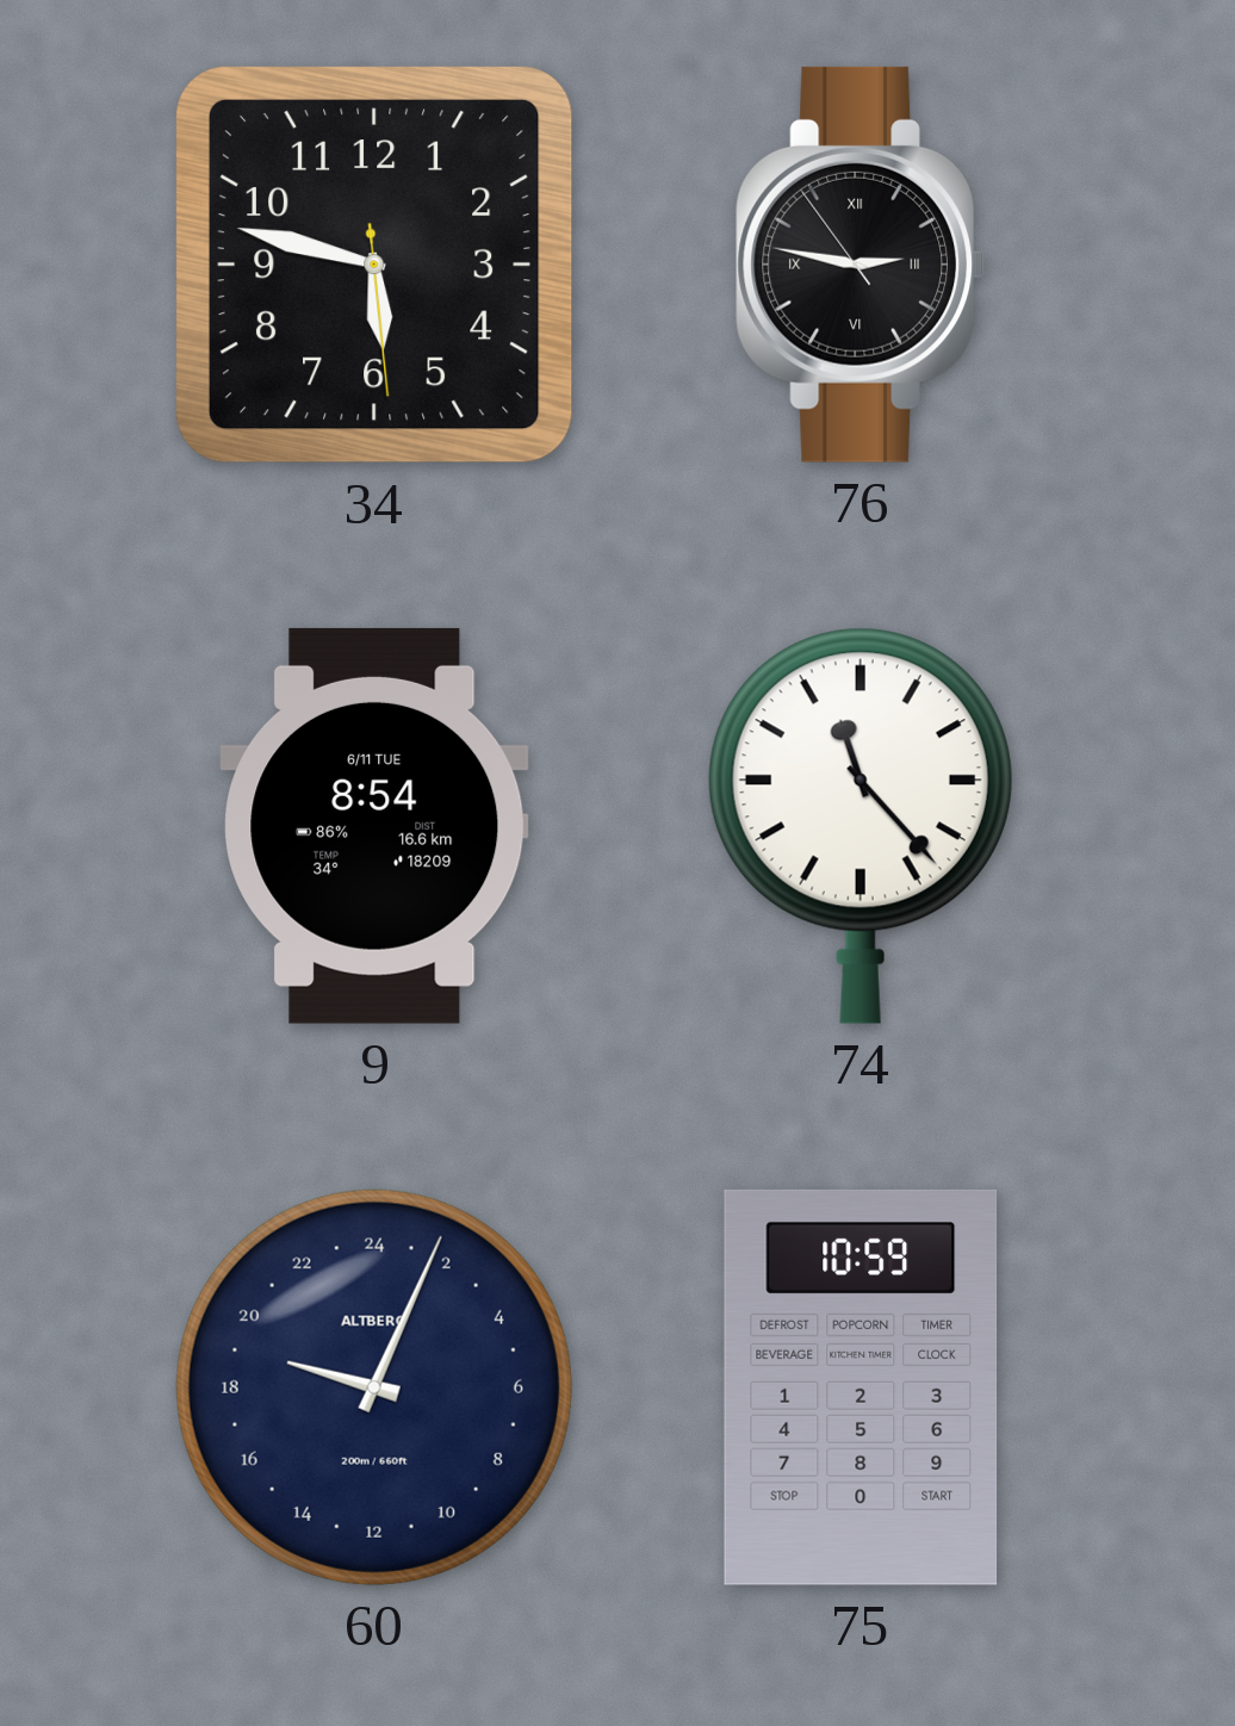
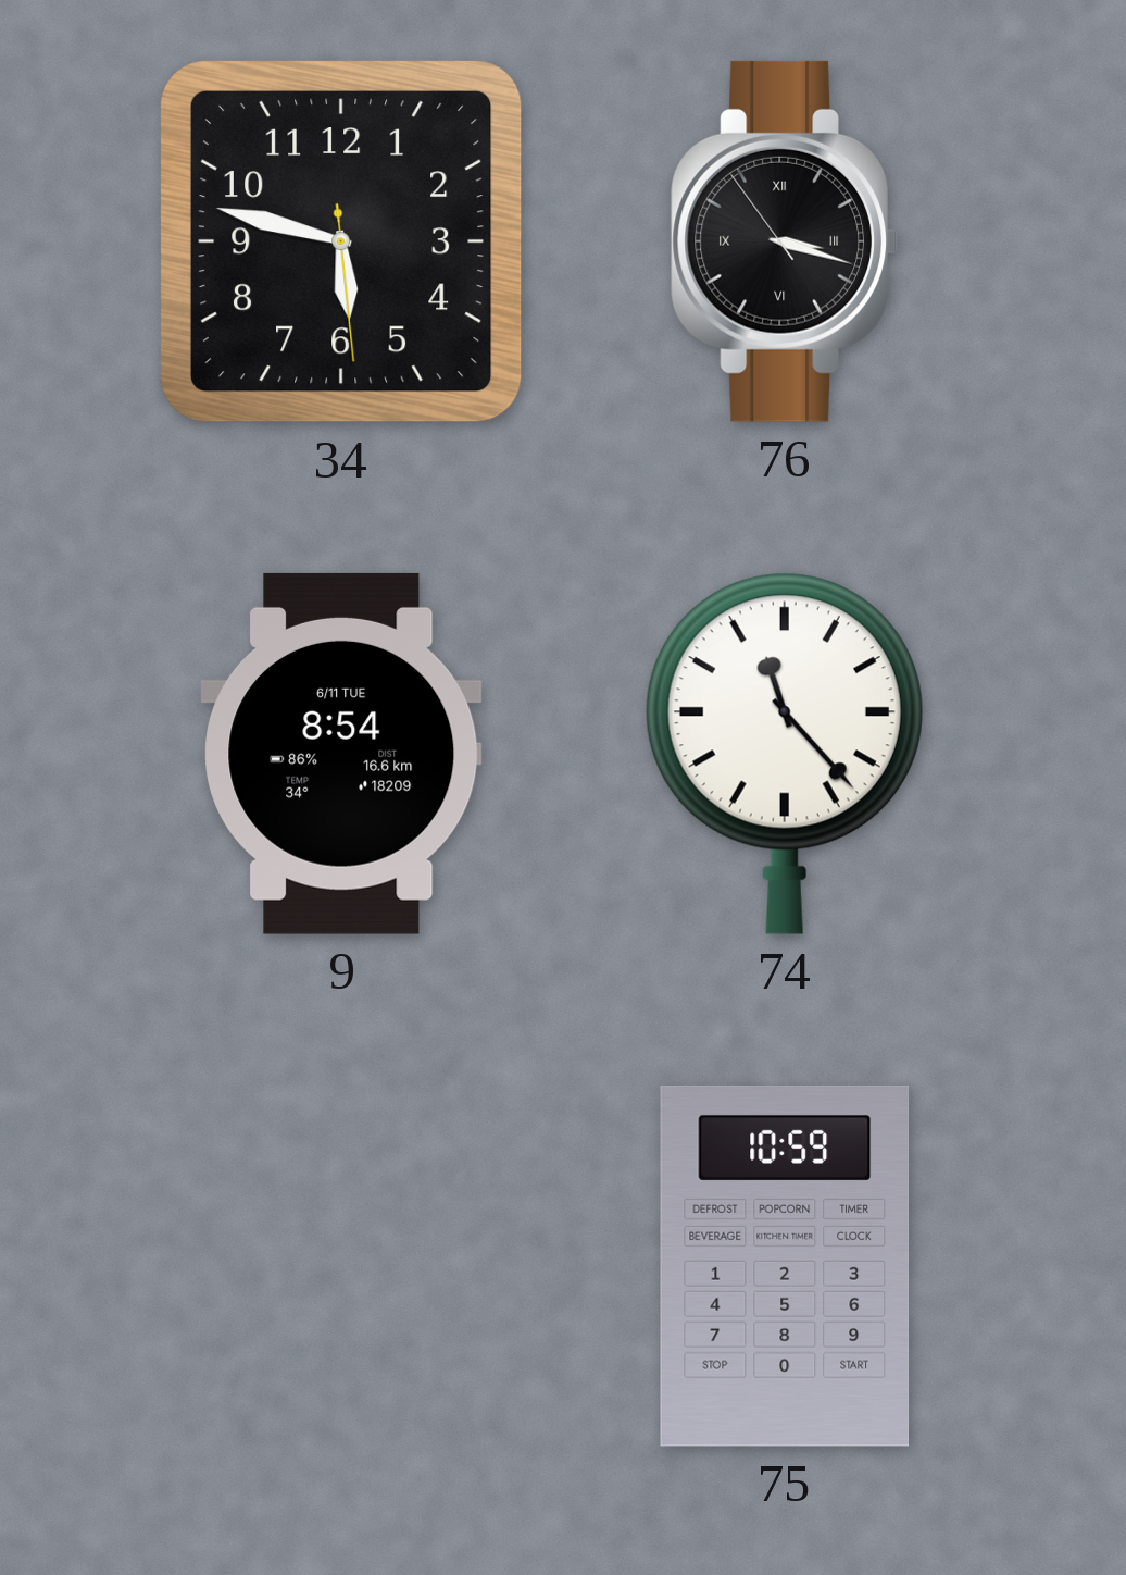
76: 2:46 -> 3:17 (784, 241)
60: 19:04 -> none (374, 1387)
